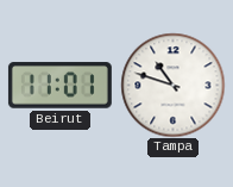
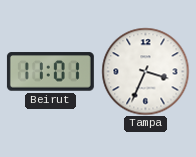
Tampa: 10:48 -> 3:34 (145, 71)
